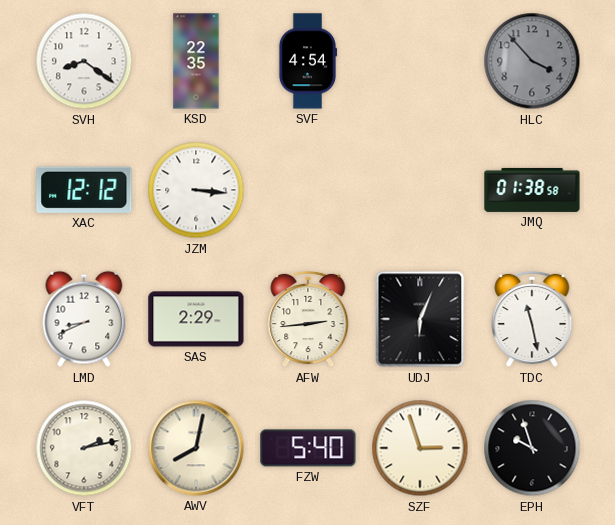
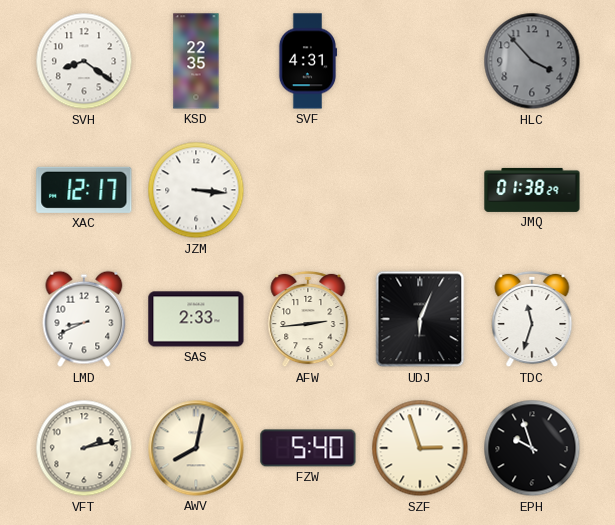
SVF: 4:54 -> 4:31 (308, 61)
XAC: 12:12 -> 12:17 (84, 190)
JMQ: 01:38:58 -> 01:38:29 (532, 190)
SAS: 2:29 -> 2:33 (196, 319)
TDC: 11:28 -> 11:33 (532, 319)
